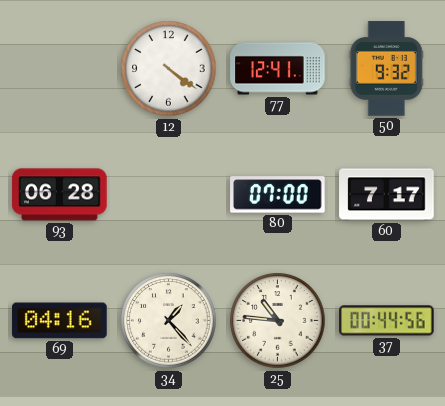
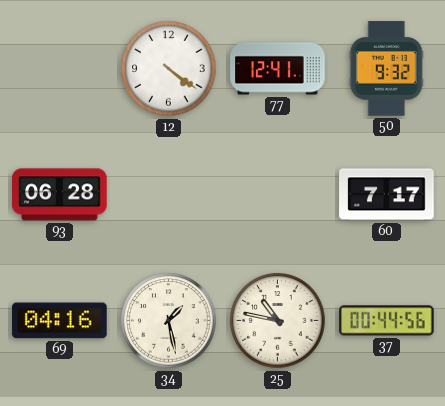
80: 07:00 -> none (278, 195)
34: 1:23 -> 1:28 (169, 321)
25: 10:46 -> 10:47 (278, 321)
